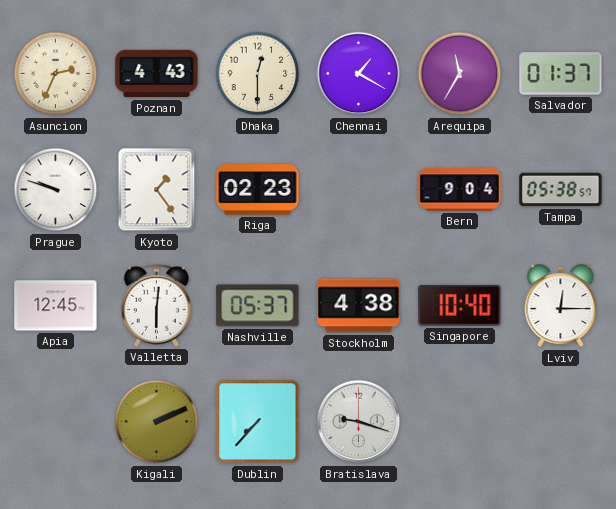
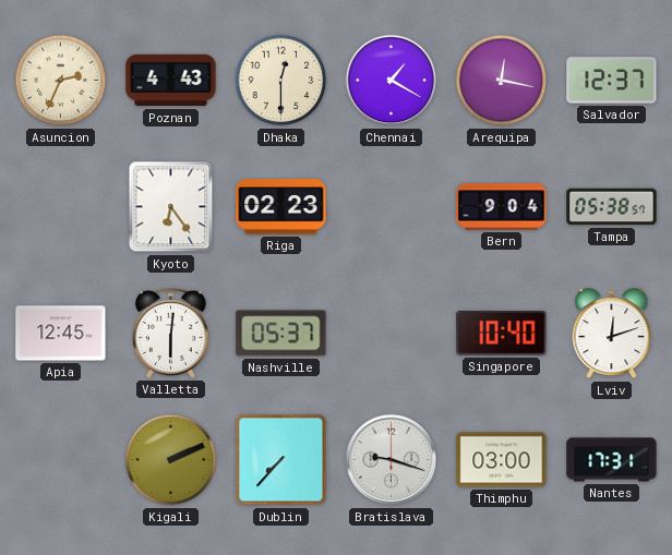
Arequipa: 11:35 -> 12:17 (502, 81)
Salvador: 01:37 -> 12:37 (612, 81)
Prague: 9:48 -> none (56, 190)
Kyoto: 1:24 -> 6:24 (171, 207)
Stockholm: 4:38 -> none (359, 306)
Lviv: 12:15 -> 12:12 (612, 334)
Thimphu: none -> 03:00 (502, 460)
Nantes: none -> 17:31 (612, 460)
